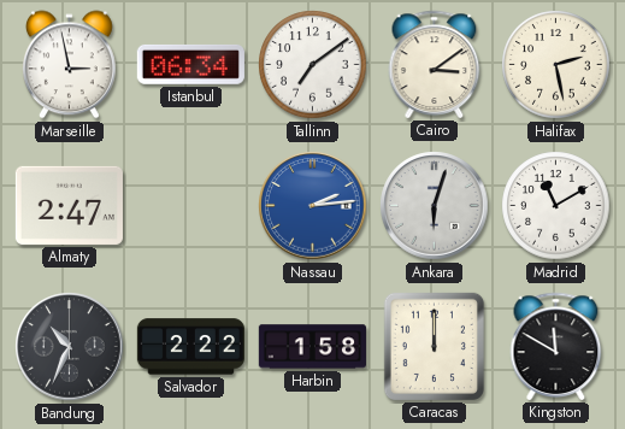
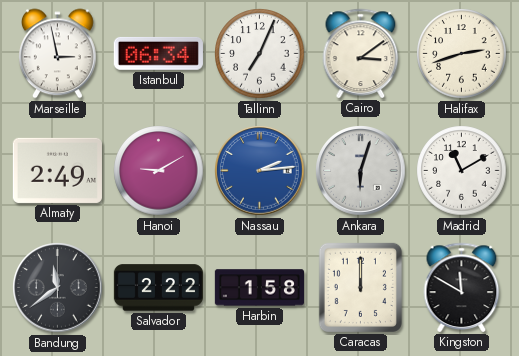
Tallinn: 7:09 -> 7:04 (260, 54)
Halifax: 2:28 -> 2:42 (462, 54)
Almaty: 2:47 -> 2:49 (57, 170)
Hanoi: none -> 9:10 (159, 171)
Bandung: 10:34 -> 11:39 (58, 288)
